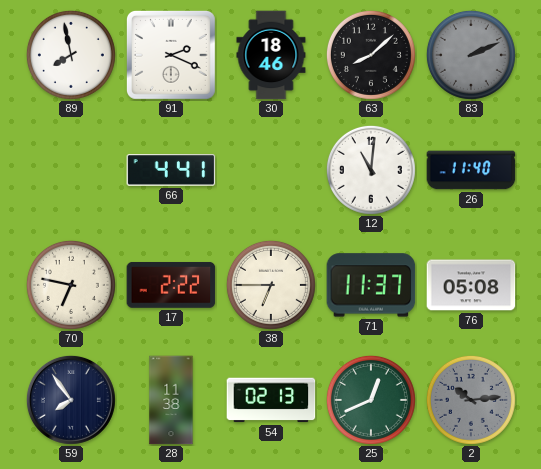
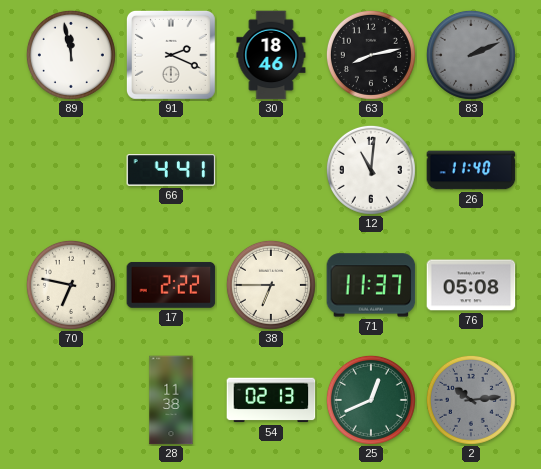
89: 7:58 -> 11:58 (71, 55)
63: 8:08 -> 8:13 (371, 55)
59: 7:54 -> none (71, 400)
